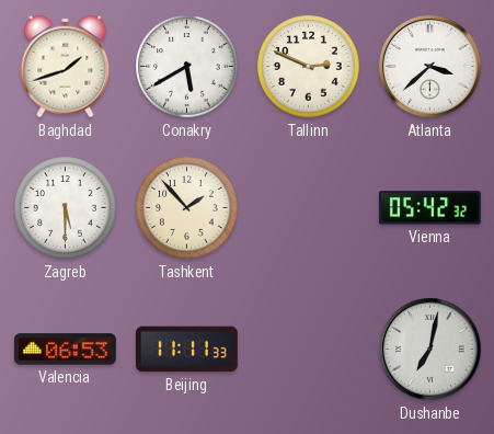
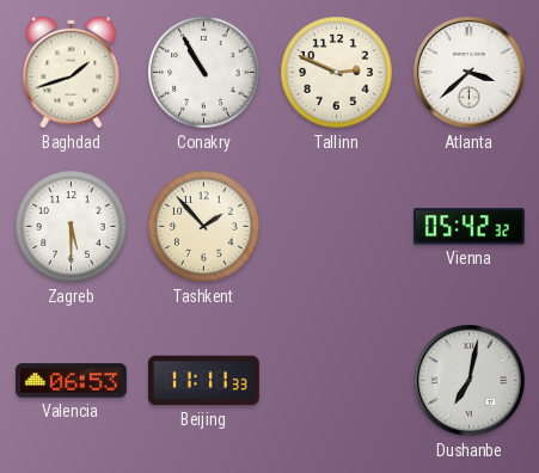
Conakry: 5:40 -> 10:55 (204, 73)
